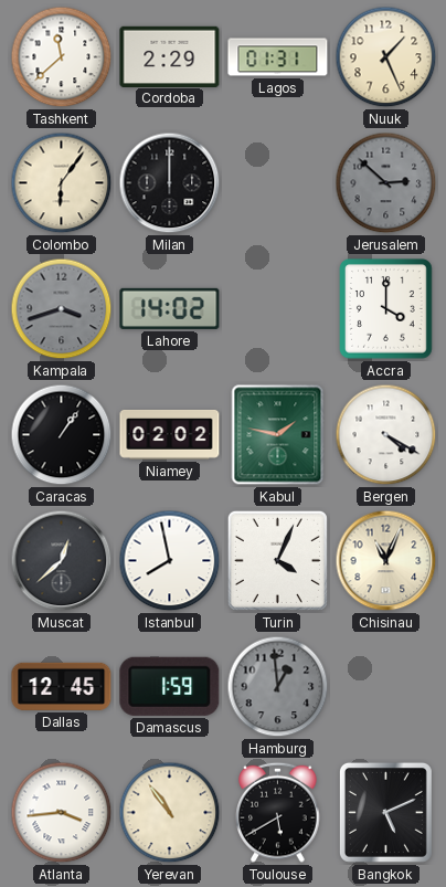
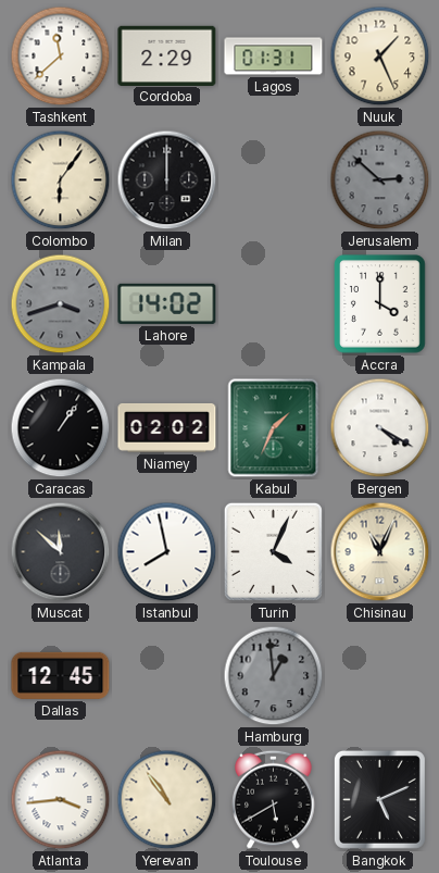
Kabul: 1:47 -> 1:34 (274, 428)
Muscat: 12:38 -> 11:52 (61, 552)
Damascus: 1:59 -> none (170, 686)
